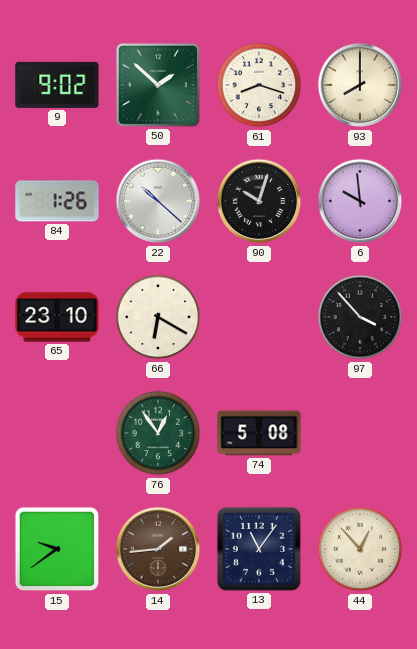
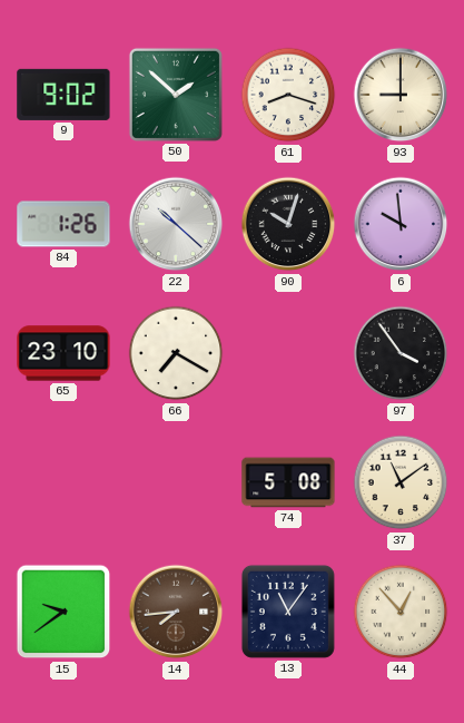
93: 8:00 -> 9:00 (401, 95)
66: 6:20 -> 7:20 (176, 353)
97: 3:53 -> 3:54 (401, 353)
76: 12:54 -> none (158, 433)
37: none -> 11:09 (401, 482)
14: 1:44 -> 7:44 (176, 612)
